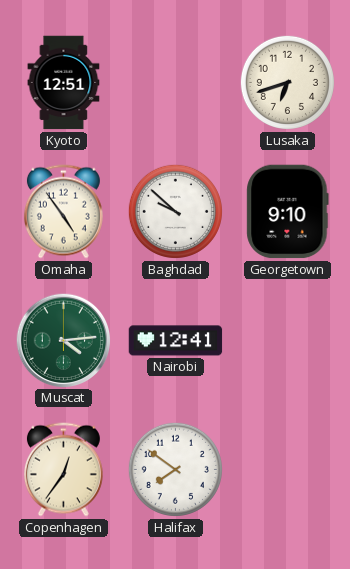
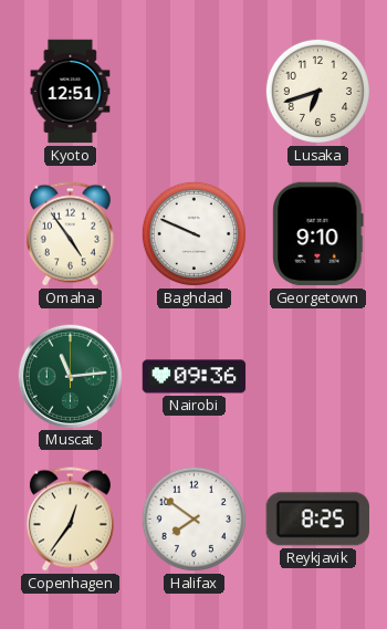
Baghdad: 9:52 -> 9:49 (193, 233)
Muscat: 4:14 -> 11:14 (70, 376)
Nairobi: 12:41 -> 09:36 (195, 377)
Reykjavik: none -> 8:25 (317, 520)
